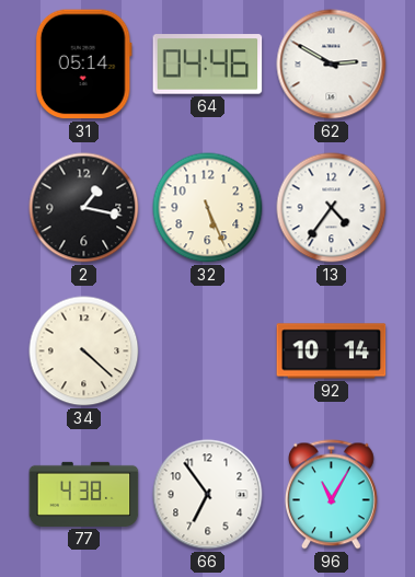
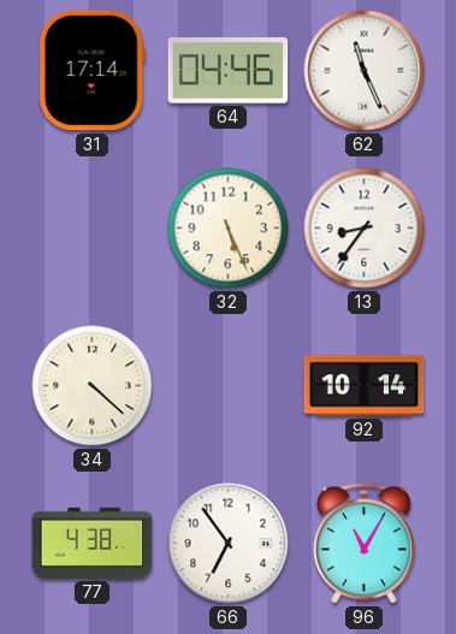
31: 05:14 -> 17:14 (91, 71)
62: 2:50 -> 11:26 (365, 71)
2: 1:17 -> none (84, 208)
13: 4:36 -> 8:36 (365, 229)
